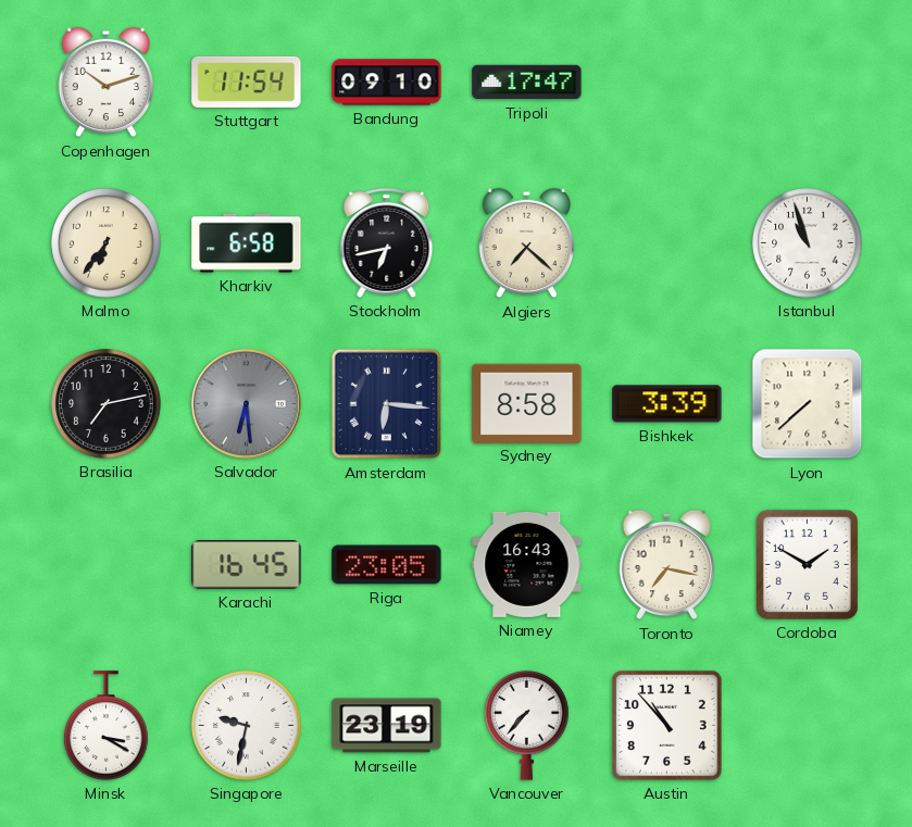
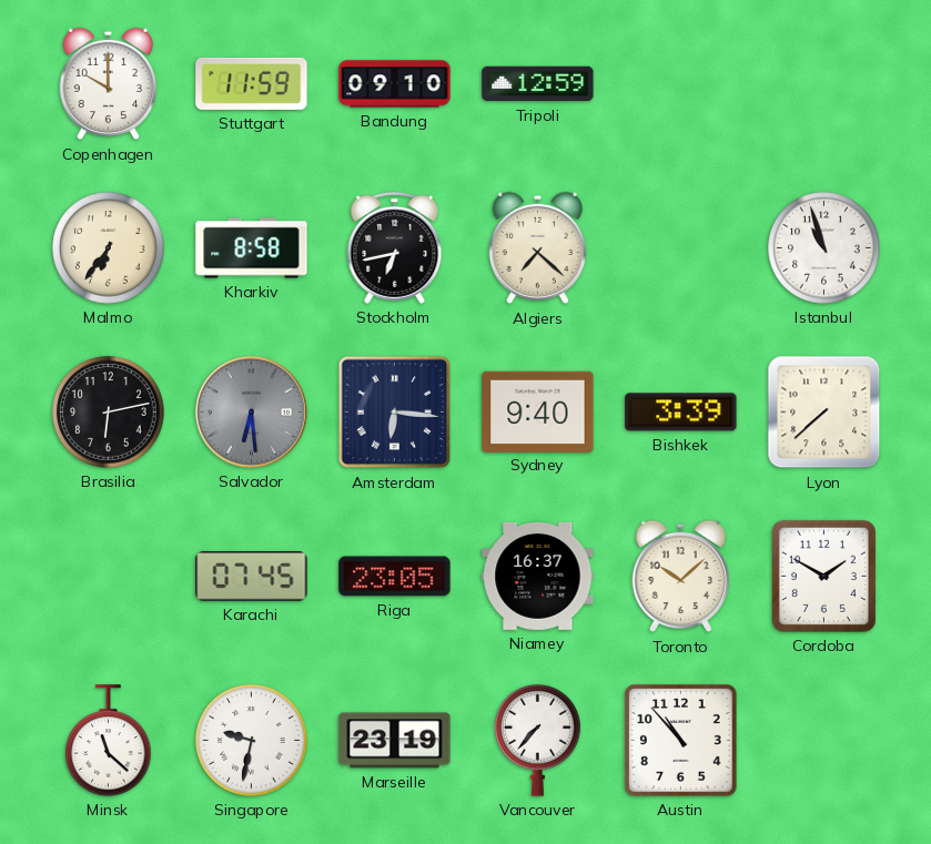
Copenhagen: 10:12 -> 10:00 (109, 84)
Stuttgart: 11:54 -> 11:59 (252, 83)
Tripoli: 17:47 -> 12:59 (538, 84)
Kharkiv: 6:58 -> 8:58 (252, 248)
Brasilia: 7:13 -> 6:13 (109, 413)
Sydney: 8:58 -> 9:40 (538, 411)
Karachi: 16:45 -> 07:45 (252, 577)
Niamey: 16:43 -> 16:37 (538, 576)
Toronto: 7:17 -> 10:08 (681, 577)
Minsk: 3:20 -> 11:22 (109, 741)
